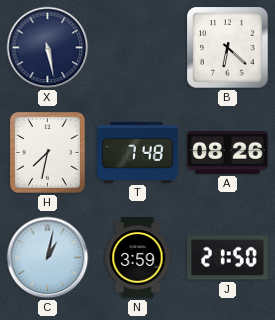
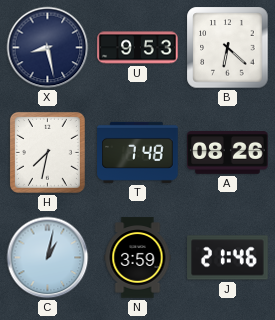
X: 5:28 -> 8:28 (48, 48)
U: none -> 9:53 (138, 48)
J: 21:50 -> 21:46 (228, 258)
